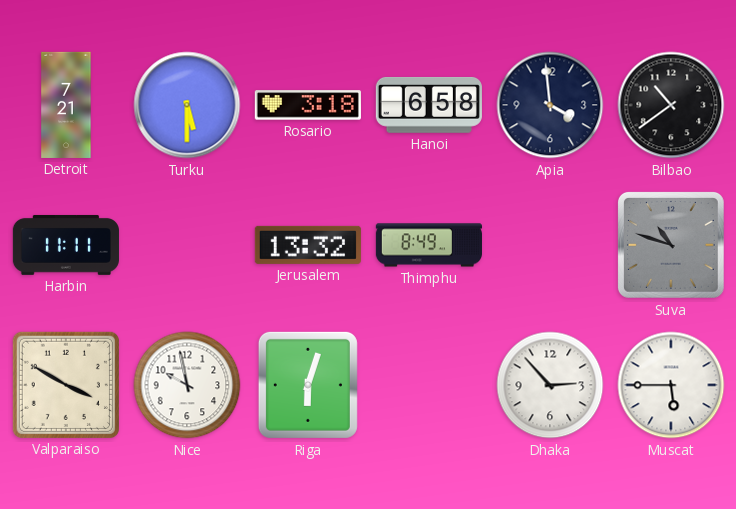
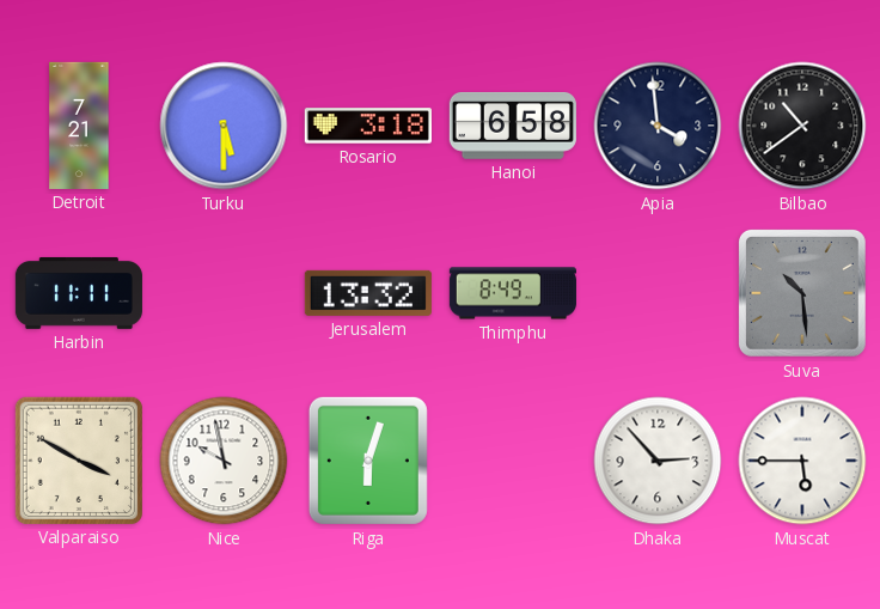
Suva: 10:48 -> 10:29 (802, 293)
